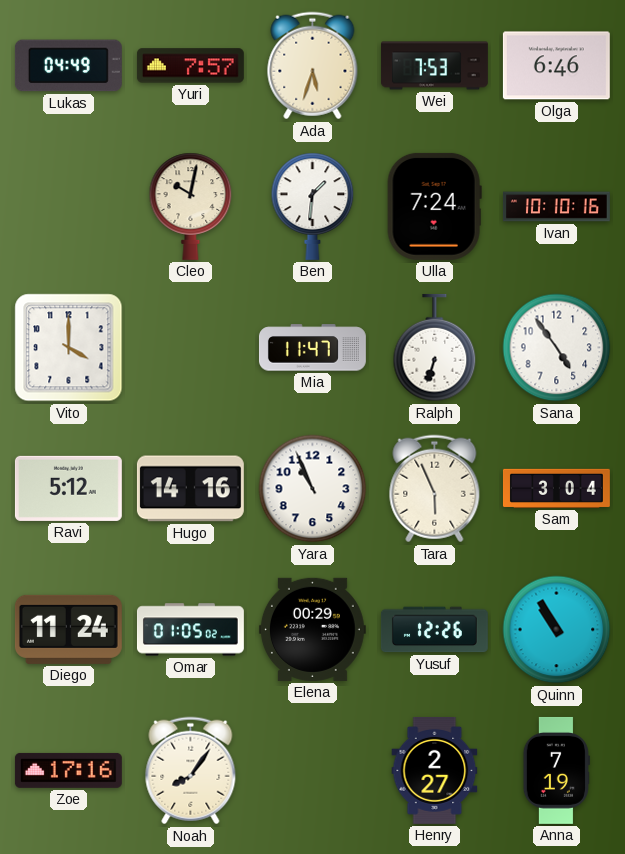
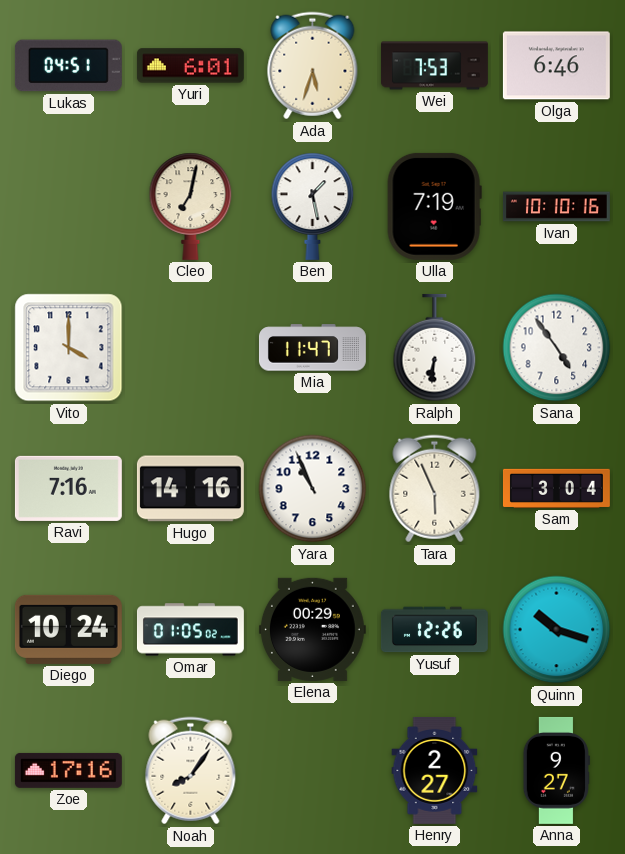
Lukas: 04:49 -> 04:51 (68, 66)
Yuri: 7:57 -> 6:01 (190, 66)
Cleo: 10:02 -> 7:02 (191, 206)
Ben: 1:31 -> 1:28 (313, 206)
Ulla: 7:24 -> 7:19 (434, 206)
Ralph: 6:33 -> 6:31 (435, 348)
Ravi: 5:12 -> 7:16 (68, 488)
Diego: 11:24 -> 10:24 (68, 629)
Quinn: 10:55 -> 10:18 (557, 630)
Anna: 7:19 -> 9:27 (556, 770)
